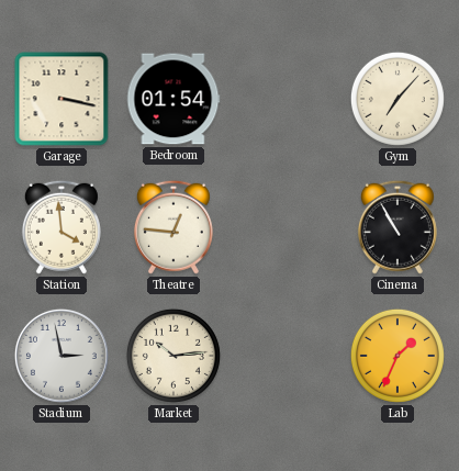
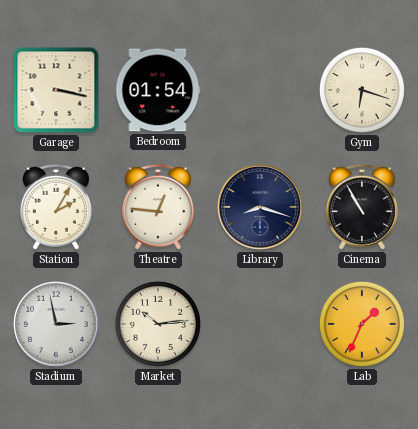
Gym: 7:07 -> 6:18 (362, 90)
Station: 3:59 -> 2:05 (56, 207)
Library: none -> 8:18 (260, 207)
